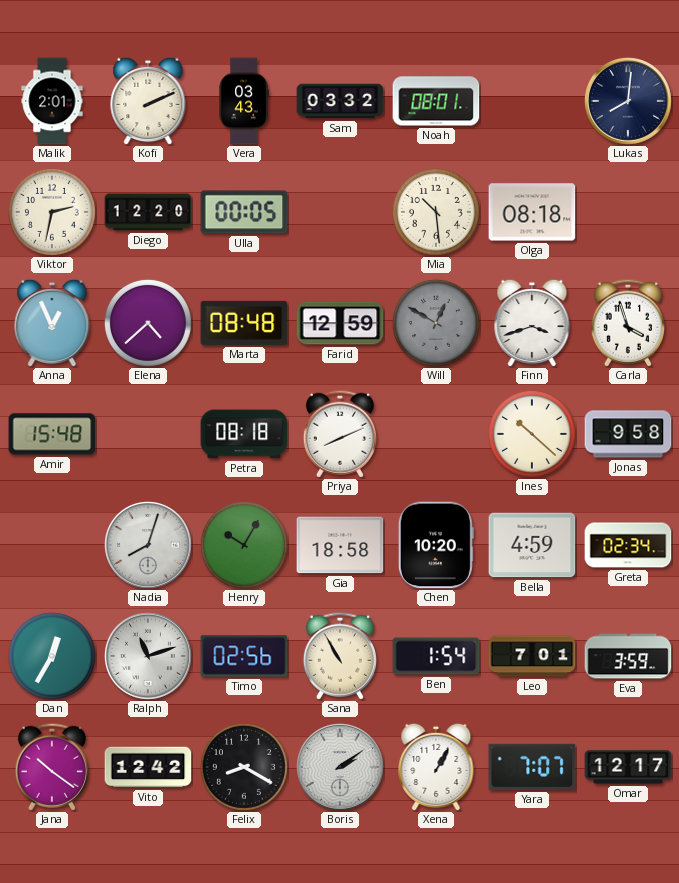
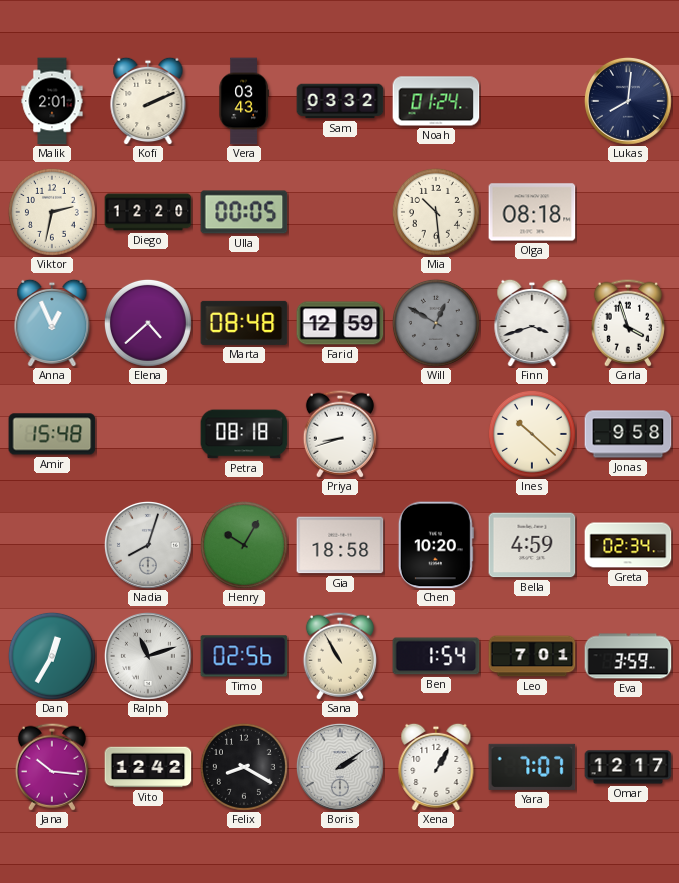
Noah: 08:01 -> 01:24 (436, 101)
Priya: 8:11 -> 8:42 (340, 434)
Jana: 10:21 -> 10:16 (52, 767)
